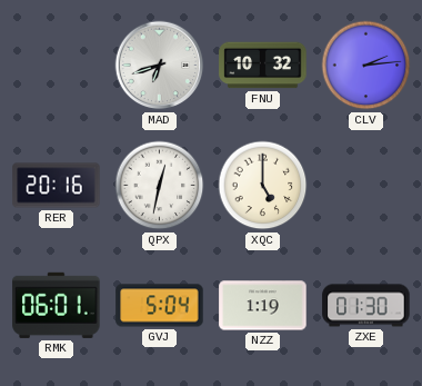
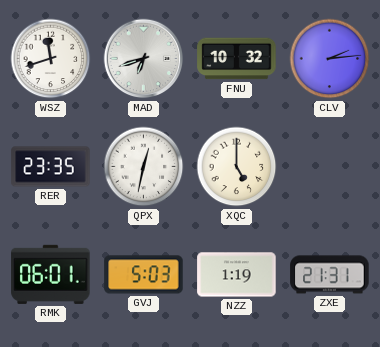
WSZ: none -> 11:42 (51, 59)
RER: 20:16 -> 23:35 (51, 167)
GVJ: 5:04 -> 5:03 (144, 275)
ZXE: 01:30 -> 21:31 (330, 275)
